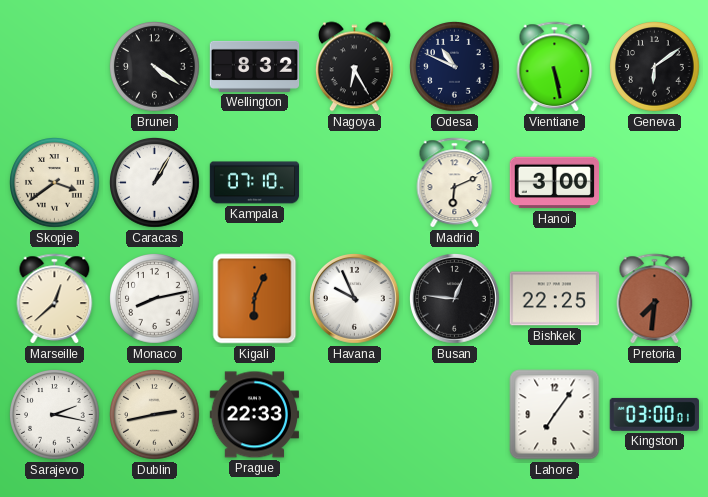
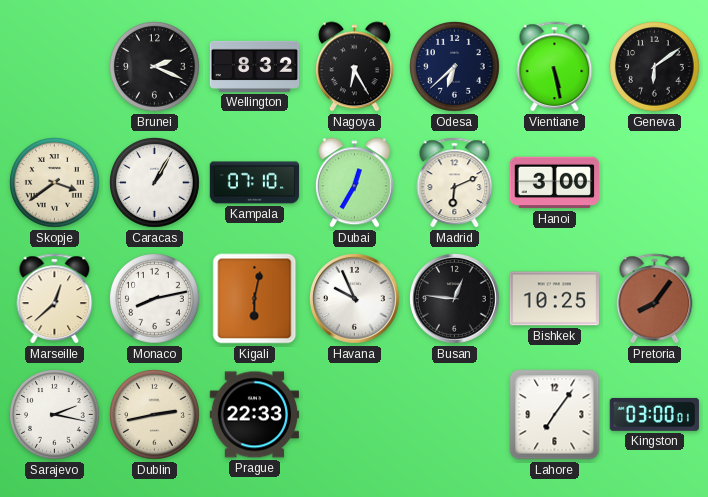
Brunei: 4:21 -> 2:19 (155, 67)
Odesa: 10:49 -> 6:38 (455, 67)
Dubai: none -> 12:35 (354, 183)
Kigali: 6:04 -> 6:02 (255, 299)
Bishkek: 22:25 -> 10:25 (554, 299)
Pretoria: 7:31 -> 8:06 (655, 299)
